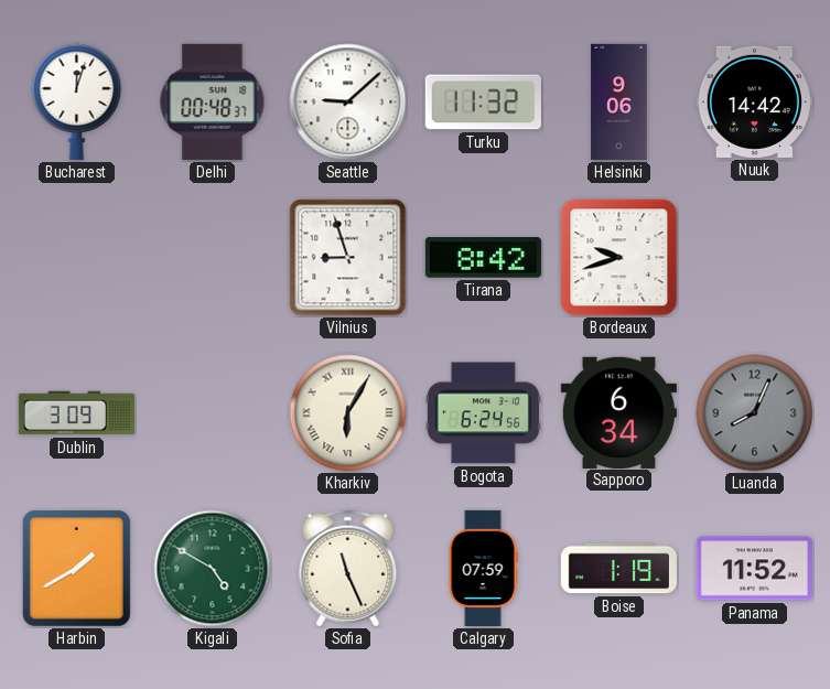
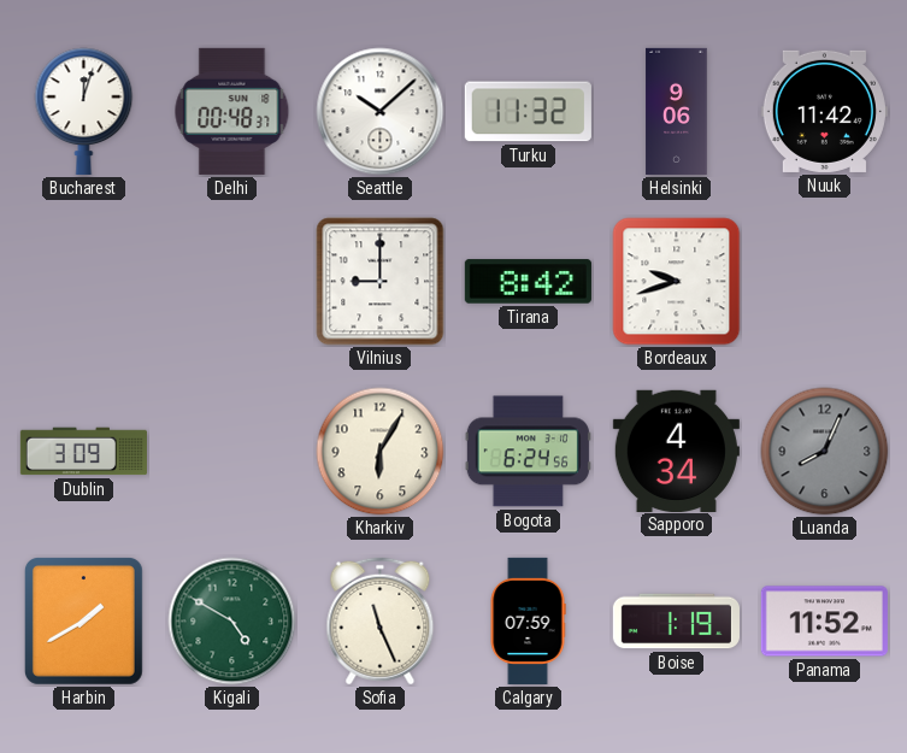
Seattle: 9:08 -> 10:08 (381, 112)
Nuuk: 14:42 -> 11:42 (824, 111)
Vilnius: 8:57 -> 9:00 (381, 282)
Kharkiv numerals: Roman -> Arabic (381, 452)
Sapporo: 6:34 -> 4:34 (676, 451)
